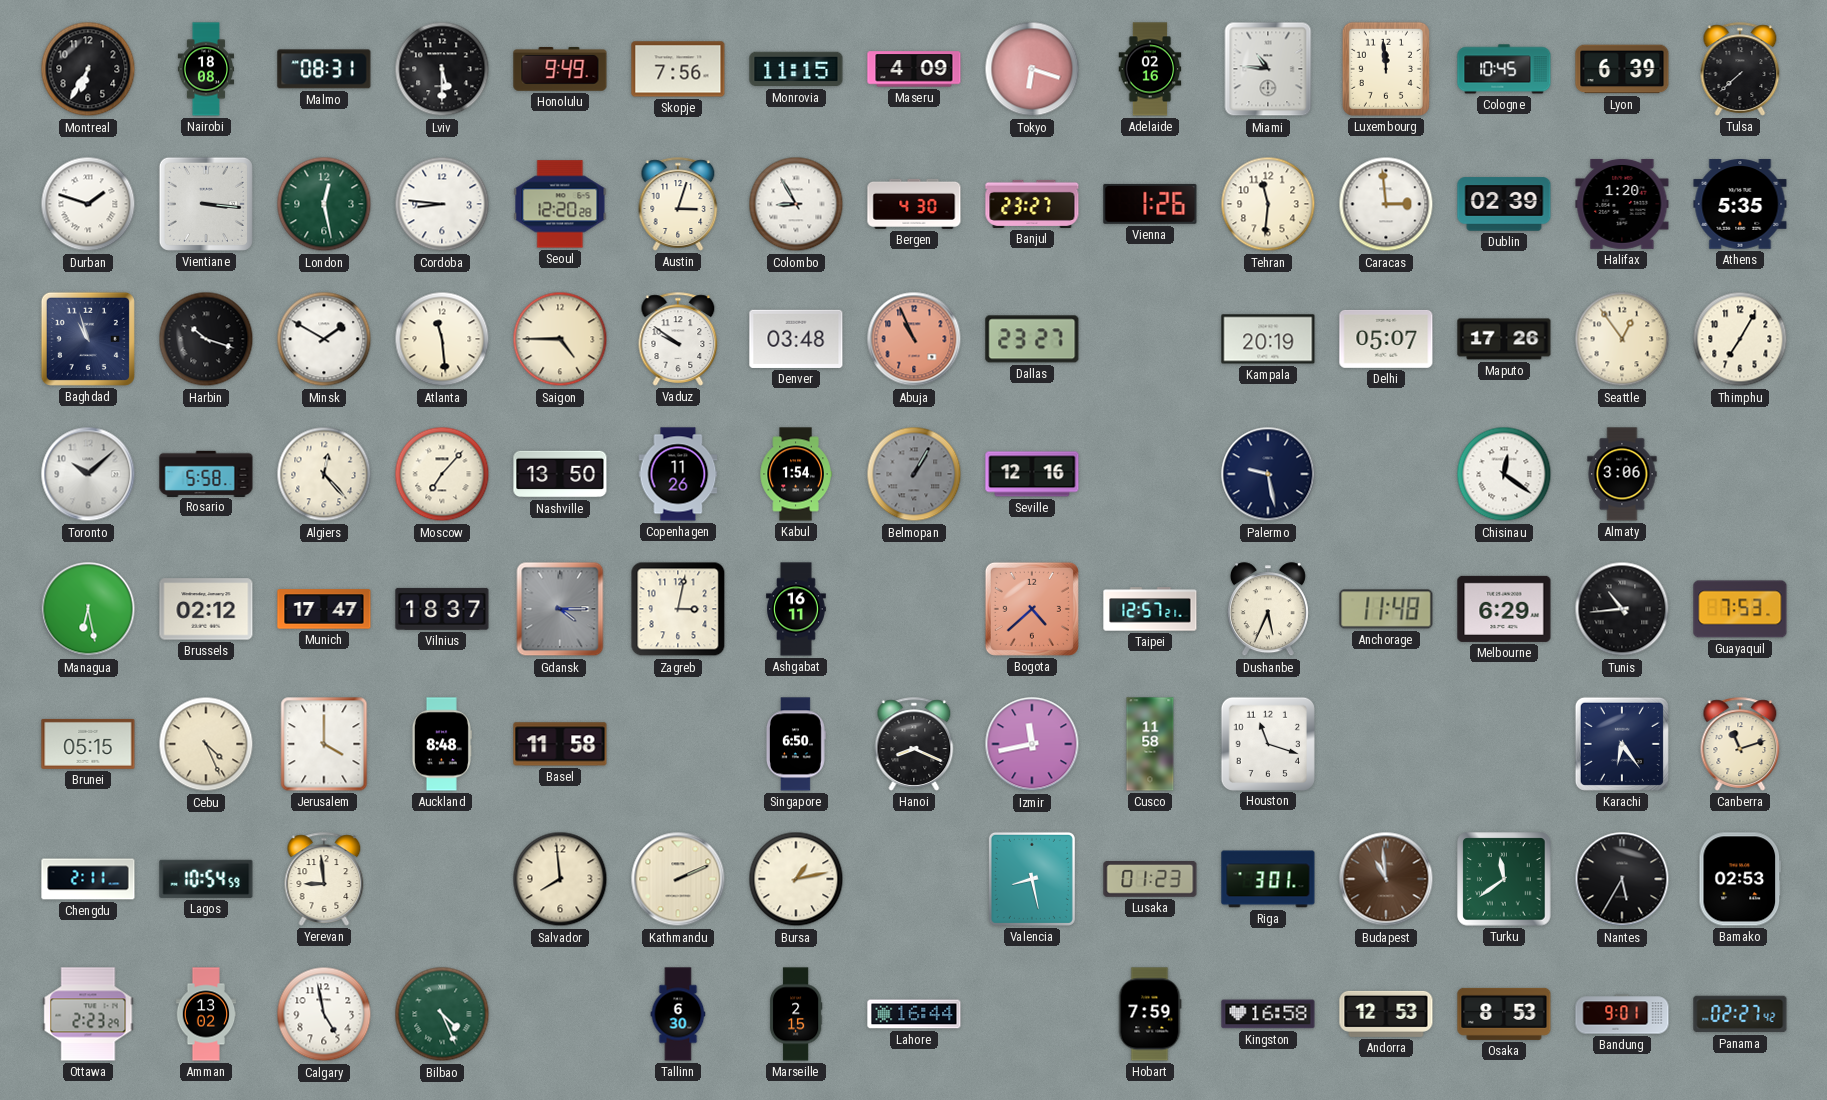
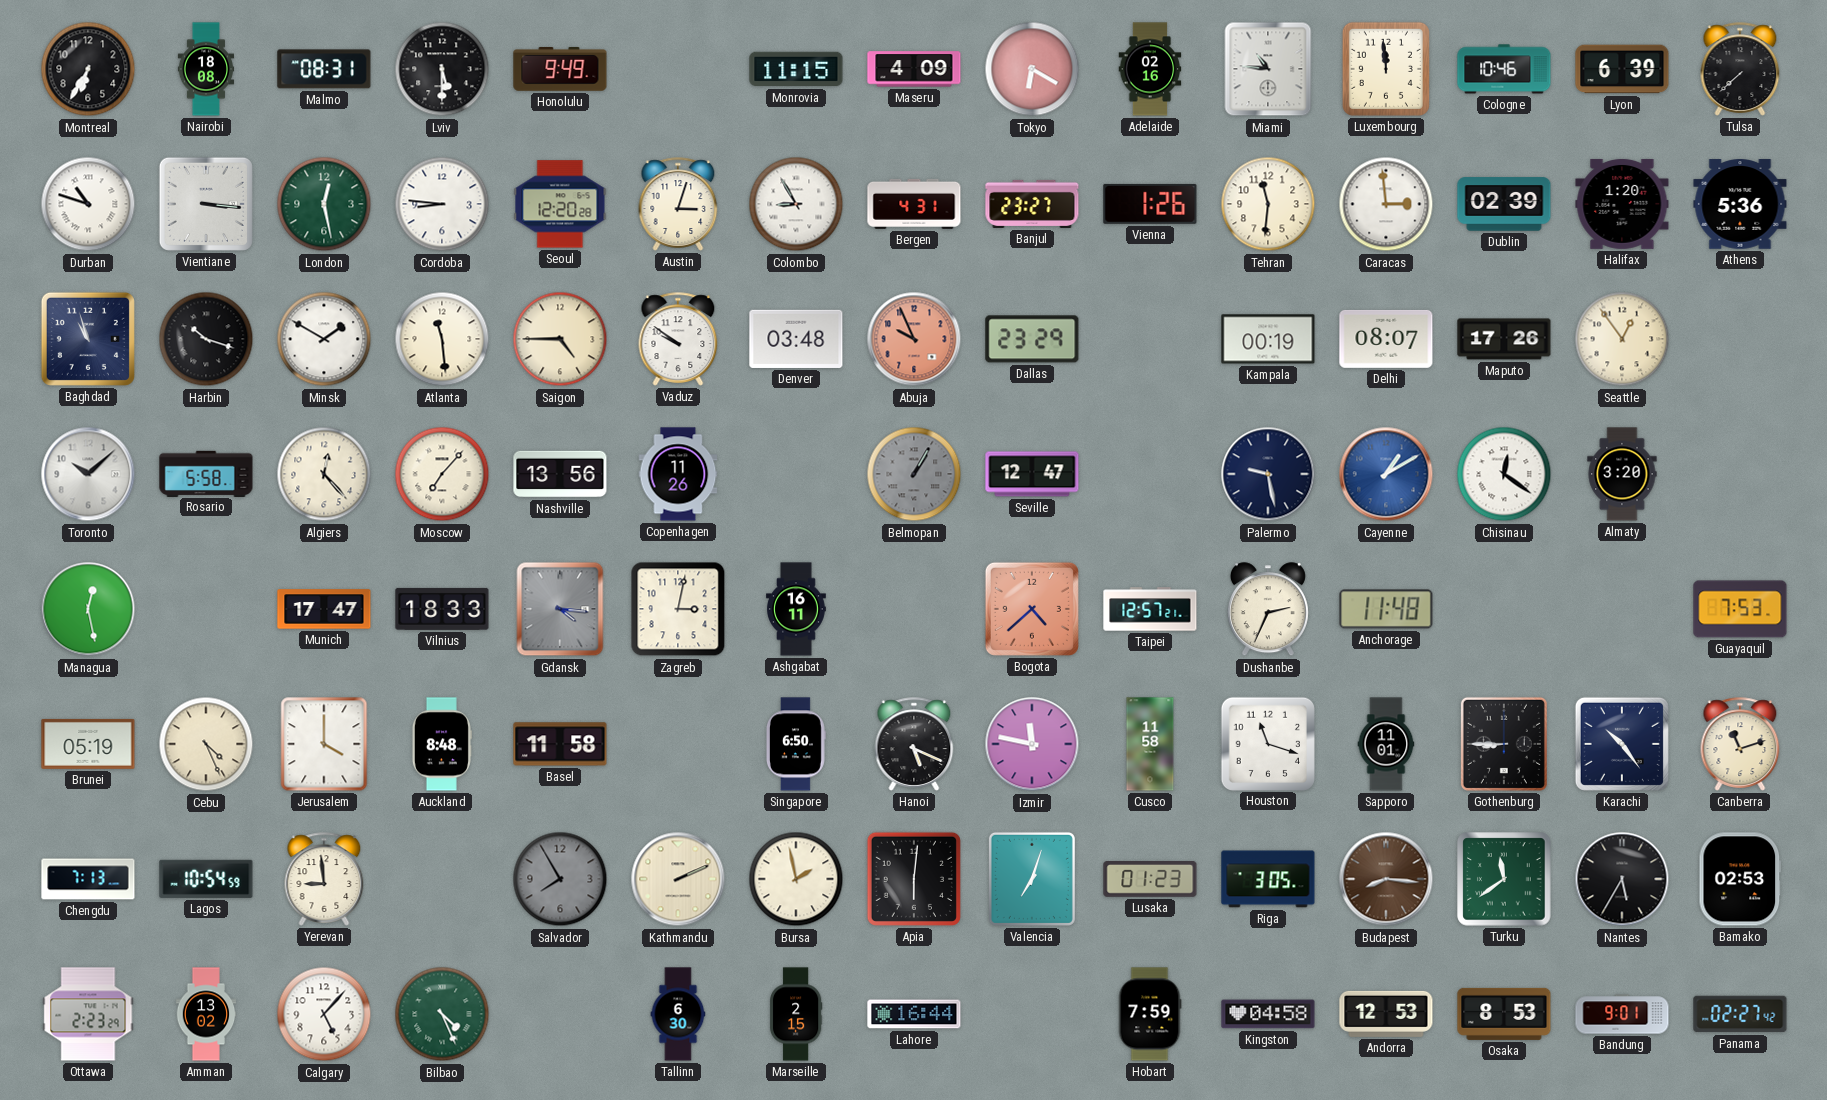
Skopje: 7:56 -> none (678, 69)
Tokyo: 6:18 -> 6:20 (1032, 69)
Cologne: 10:45 -> 10:46 (1504, 69)
Durban: 1:48 -> 10:48 (88, 204)
Bergen: 4:30 -> 4:31 (914, 204)
Athens: 5:35 -> 5:36 (1740, 204)
Abuja: 10:56 -> 9:56 (914, 339)
Dallas: 23:27 -> 23:29 (1032, 339)
Kampala: 20:19 -> 00:19 (1268, 339)
Delhi: 05:07 -> 08:07 (1386, 339)
Thimphu: 7:05 -> none (1740, 339)
Nashville: 13:50 -> 13:56 (560, 474)
Kabul: 1:54 -> none (796, 474)
Seville: 12:16 -> 12:47 (1032, 474)
Cayenne: none -> 1:10 (1386, 474)
Almaty: 3:06 -> 3:20 (1622, 474)
Managua: 6:28 -> 12:28 (88, 609)
Brussels: 02:12 -> none (206, 609)
Vilnius: 18:37 -> 18:33 (442, 609)
Gdansk: 4:15 -> 4:16 (560, 609)
Dushanbe: 5:34 -> 2:34 (1268, 610)
Melbourne: 6:29 -> none (1504, 609)
Tunis: 10:44 -> none (1622, 609)
Brunei: 05:15 -> 05:19 (88, 744)
Hanoi: 8:19 -> 5:19 (914, 744)
Izmir: 11:43 -> 11:47 (1032, 744)
Sapporo: none -> 11:01 (1386, 744)
Gothenburg: none -> 8:45 (1504, 744)
Karachi: 6:24 -> 10:24 (1622, 744)
Chengdu: 2:11 -> 7:13 (88, 879)
Salvador: 7:59 -> 7:55 (560, 879)
Salvador dial: cream -> grey (560, 879)
Bursa: 1:13 -> 1:58 (796, 879)
Apia: none -> 6:01 (914, 879)
Valencia: 8:28 -> 7:03 (1032, 879)
Riga: 3:01 -> 3:05 (1268, 879)
Budapest: 10:59 -> 8:16 (1386, 879)
Calgary: 4:58 -> 5:07 (324, 1014)
Kingston: 16:58 -> 04:58 (1268, 1014)
